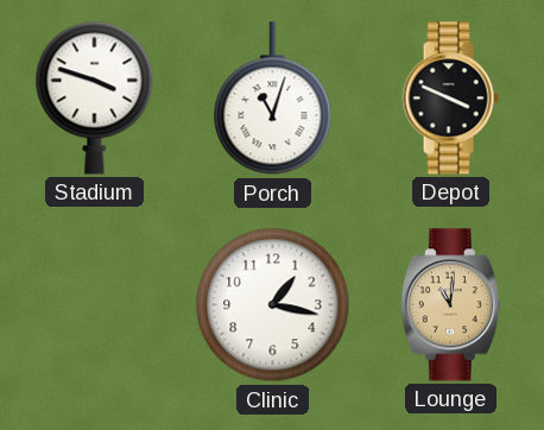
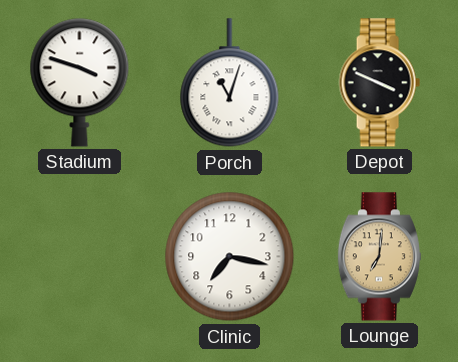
Clinic: 1:17 -> 7:17 (230, 257)
Lounge: 11:01 -> 7:01 (379, 257)
